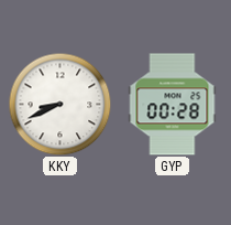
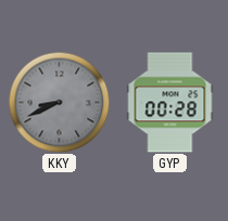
KKY dial: white -> grey (59, 102)
